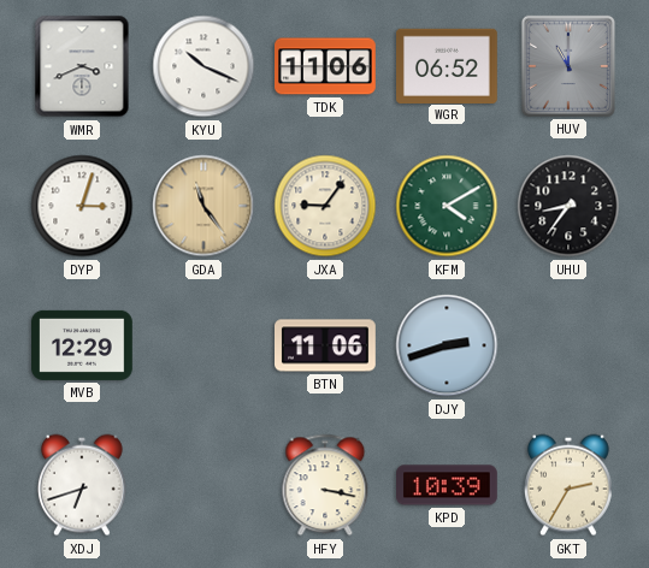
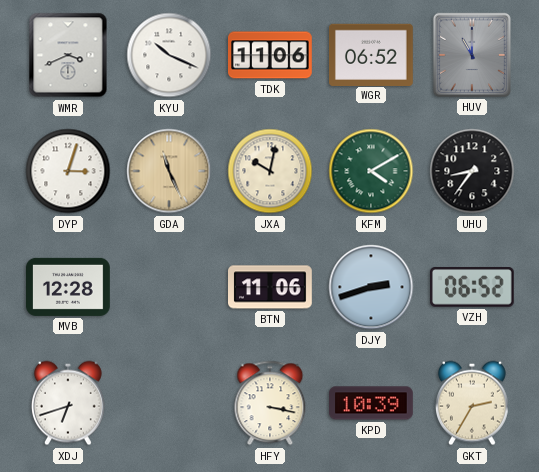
GDA: 11:24 -> 11:26 (169, 171)
JXA: 9:06 -> 10:02 (270, 171)
MVB: 12:29 -> 12:28 (69, 287)
VZH: none -> 06:52 (473, 288)
